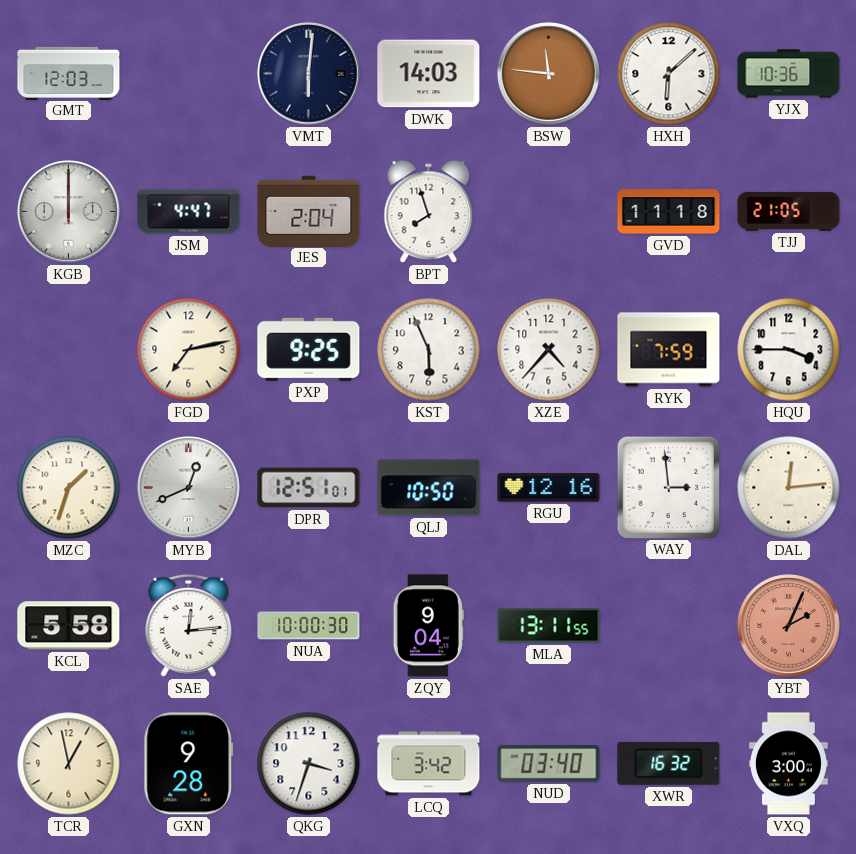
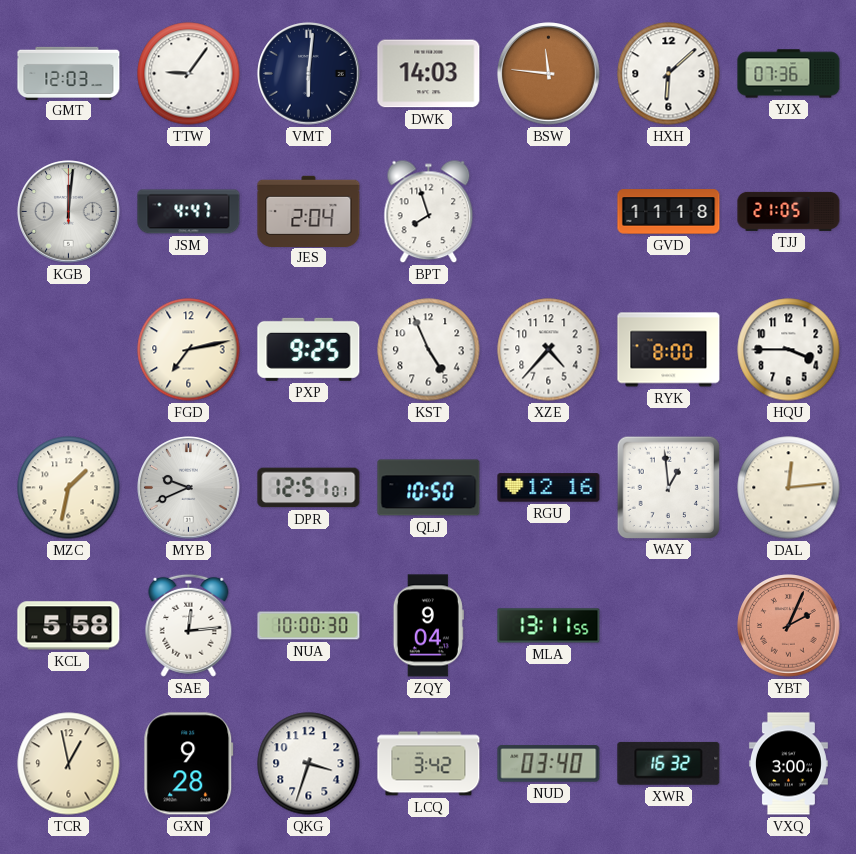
TTW: none -> 9:06 (189, 74)
YJX: 10:36 -> 07:36 (789, 74)
KGB: 12:00 -> 12:01 (69, 212)
KST: 5:56 -> 4:56 (429, 350)
RYK: 7:59 -> 8:00 (669, 350)
MZC: 1:33 -> 1:32 (69, 488)
MYB: 12:41 -> 9:41 (189, 488)
WAY: 2:59 -> 12:59 (668, 487)
